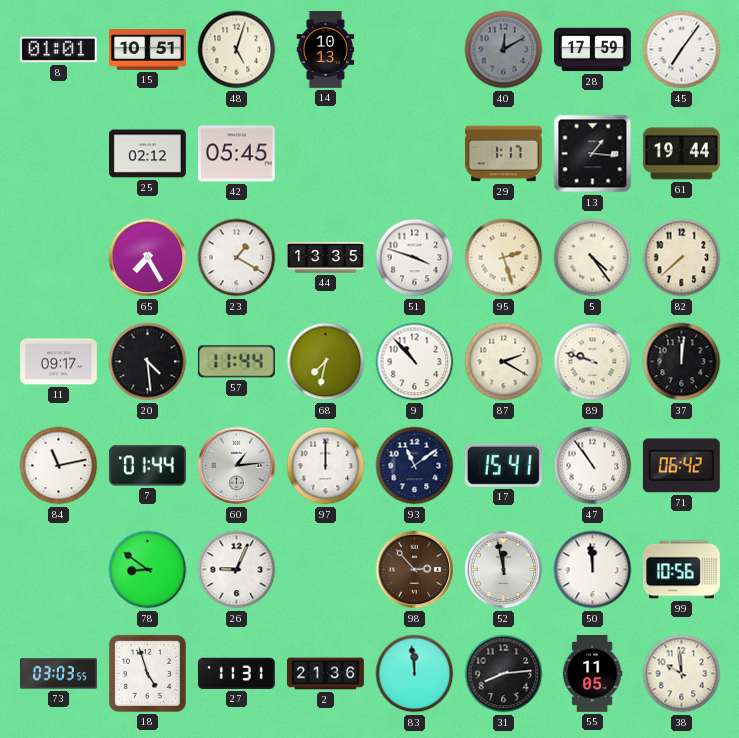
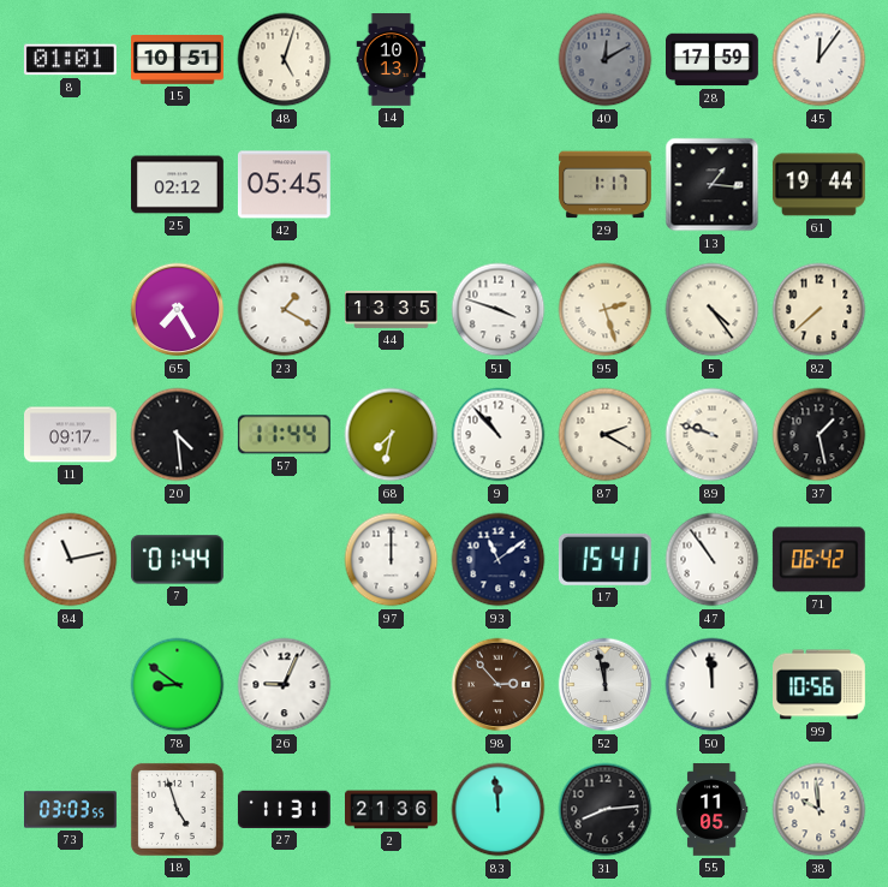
45: 7:06 -> 12:06 (820, 60)
37: 12:01 -> 1:28 (820, 435)
60: 1:14 -> none (237, 466)
